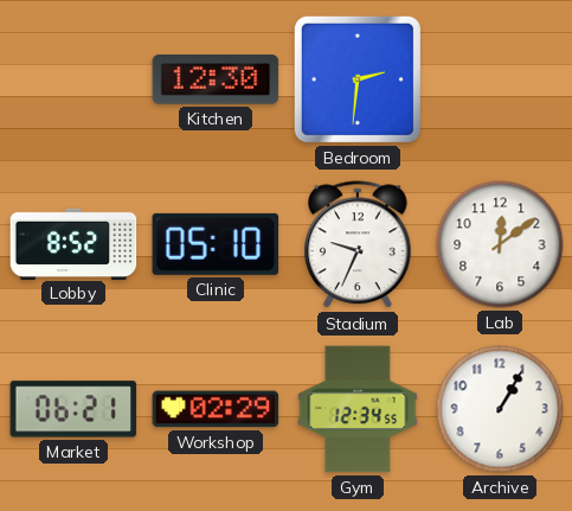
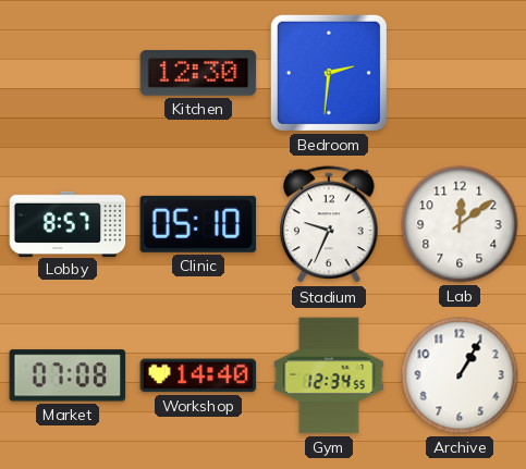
Lobby: 8:52 -> 8:57 (68, 223)
Market: 06:21 -> 07:08 (68, 375)
Workshop: 02:29 -> 14:40 (198, 375)
